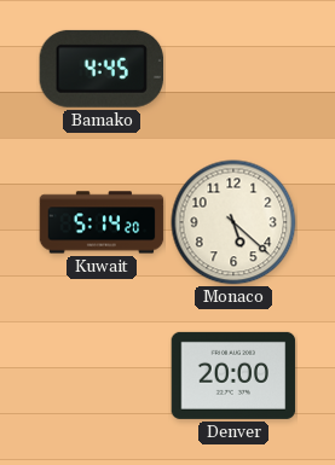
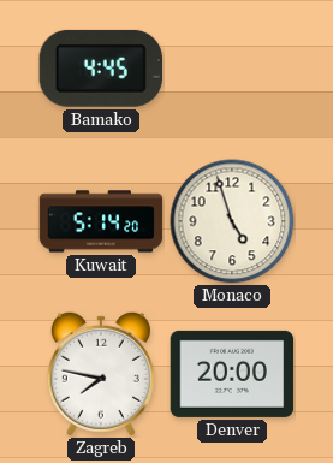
Monaco: 5:22 -> 4:57 (232, 221)
Zagreb: none -> 7:47 (101, 374)
